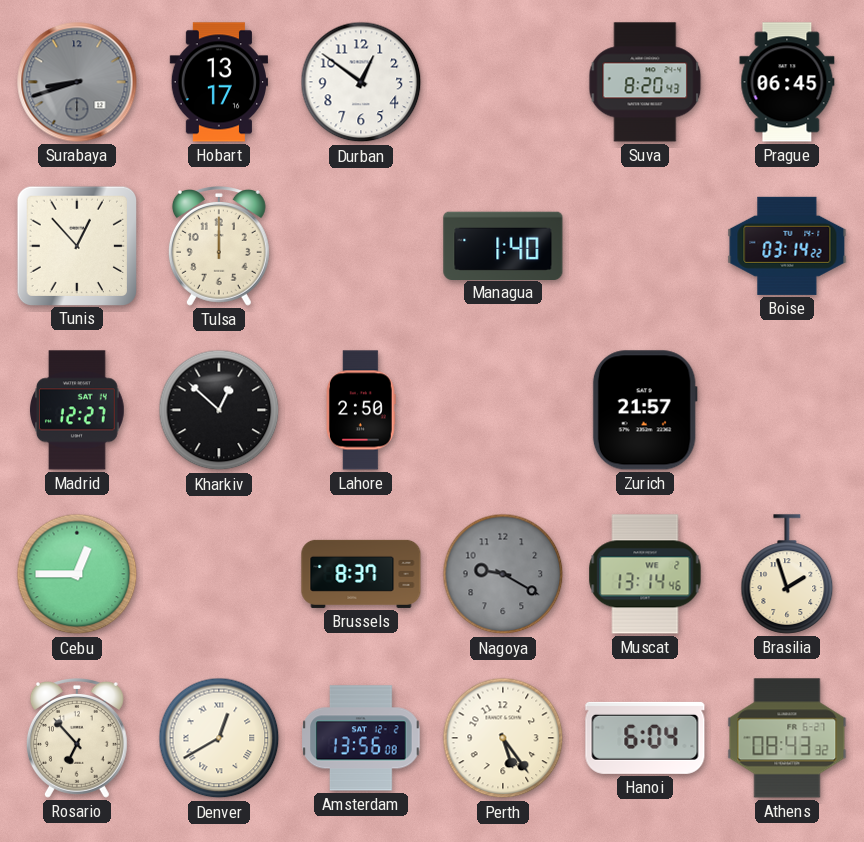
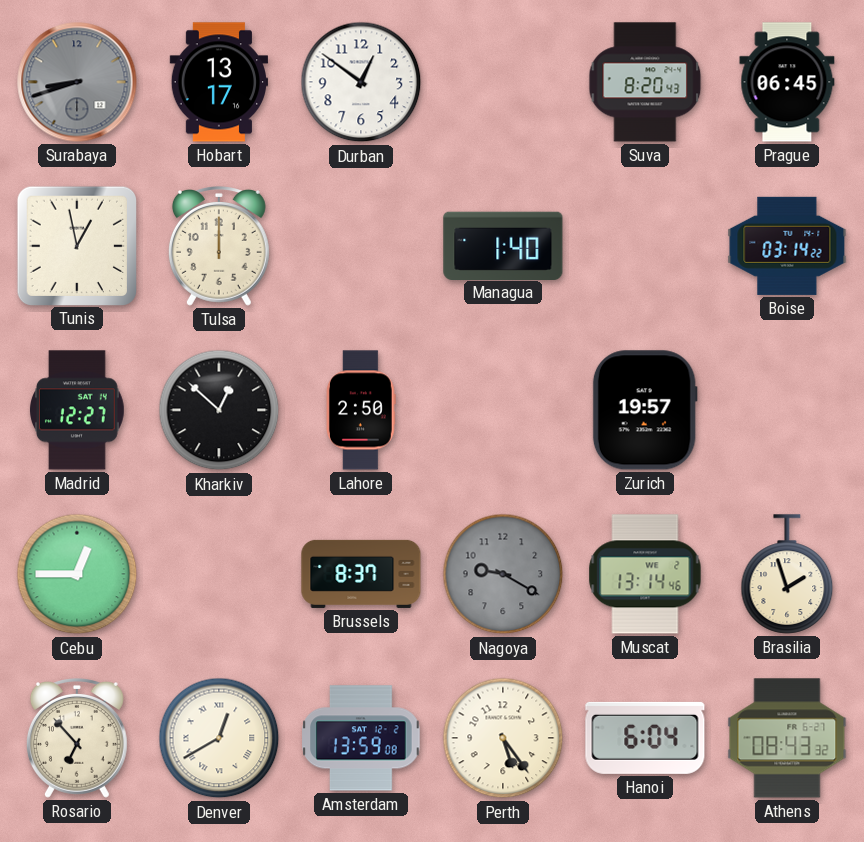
Tunis: 12:53 -> 12:58 (76, 245)
Zurich: 21:57 -> 19:57 (645, 410)
Amsterdam: 13:56 -> 13:59 (361, 738)
